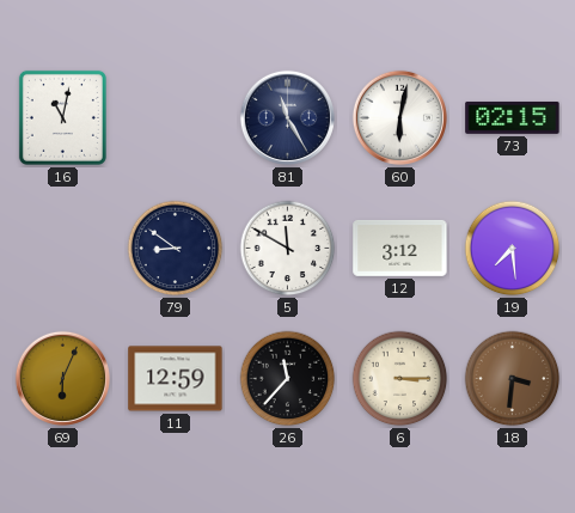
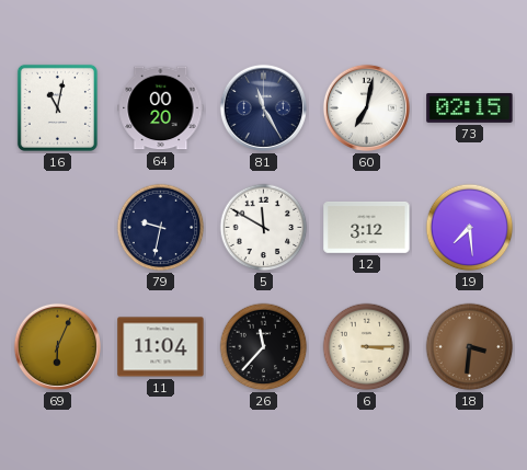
64: none -> 00:20 (161, 108)
60: 6:02 -> 7:02 (366, 107)
79: 8:51 -> 9:32 (161, 228)
11: 12:59 -> 11:04 (161, 347)
